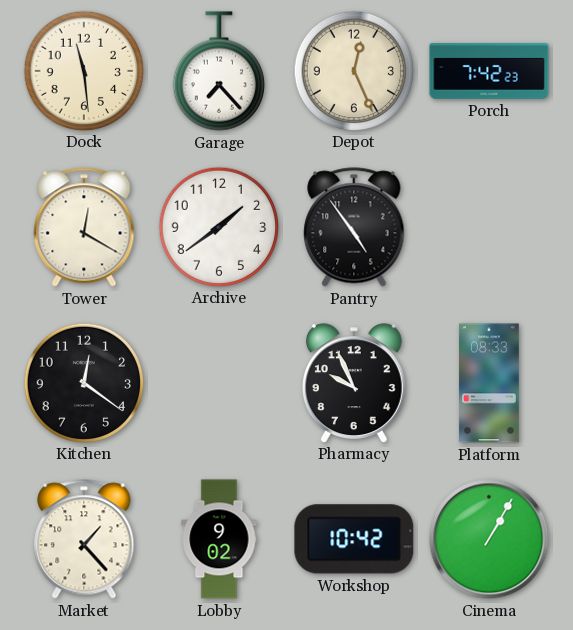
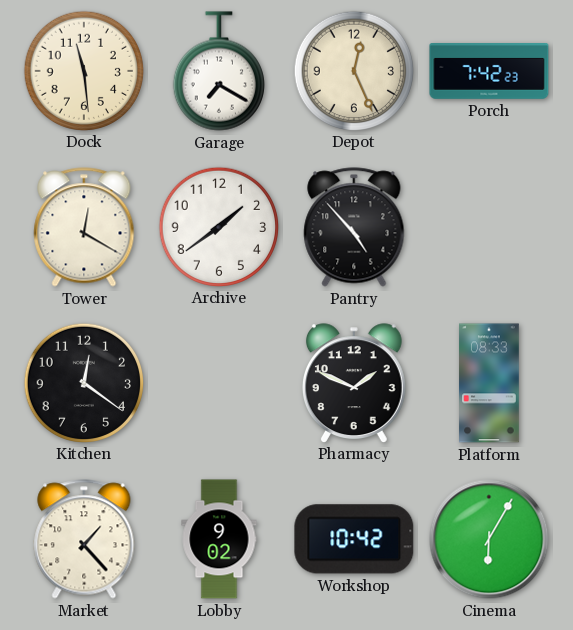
Garage: 7:23 -> 7:20 (219, 71)
Pantry: 4:54 -> 4:53 (354, 227)
Pharmacy: 9:56 -> 1:49 (354, 383)
Cinema: 1:05 -> 6:05 (489, 539)
